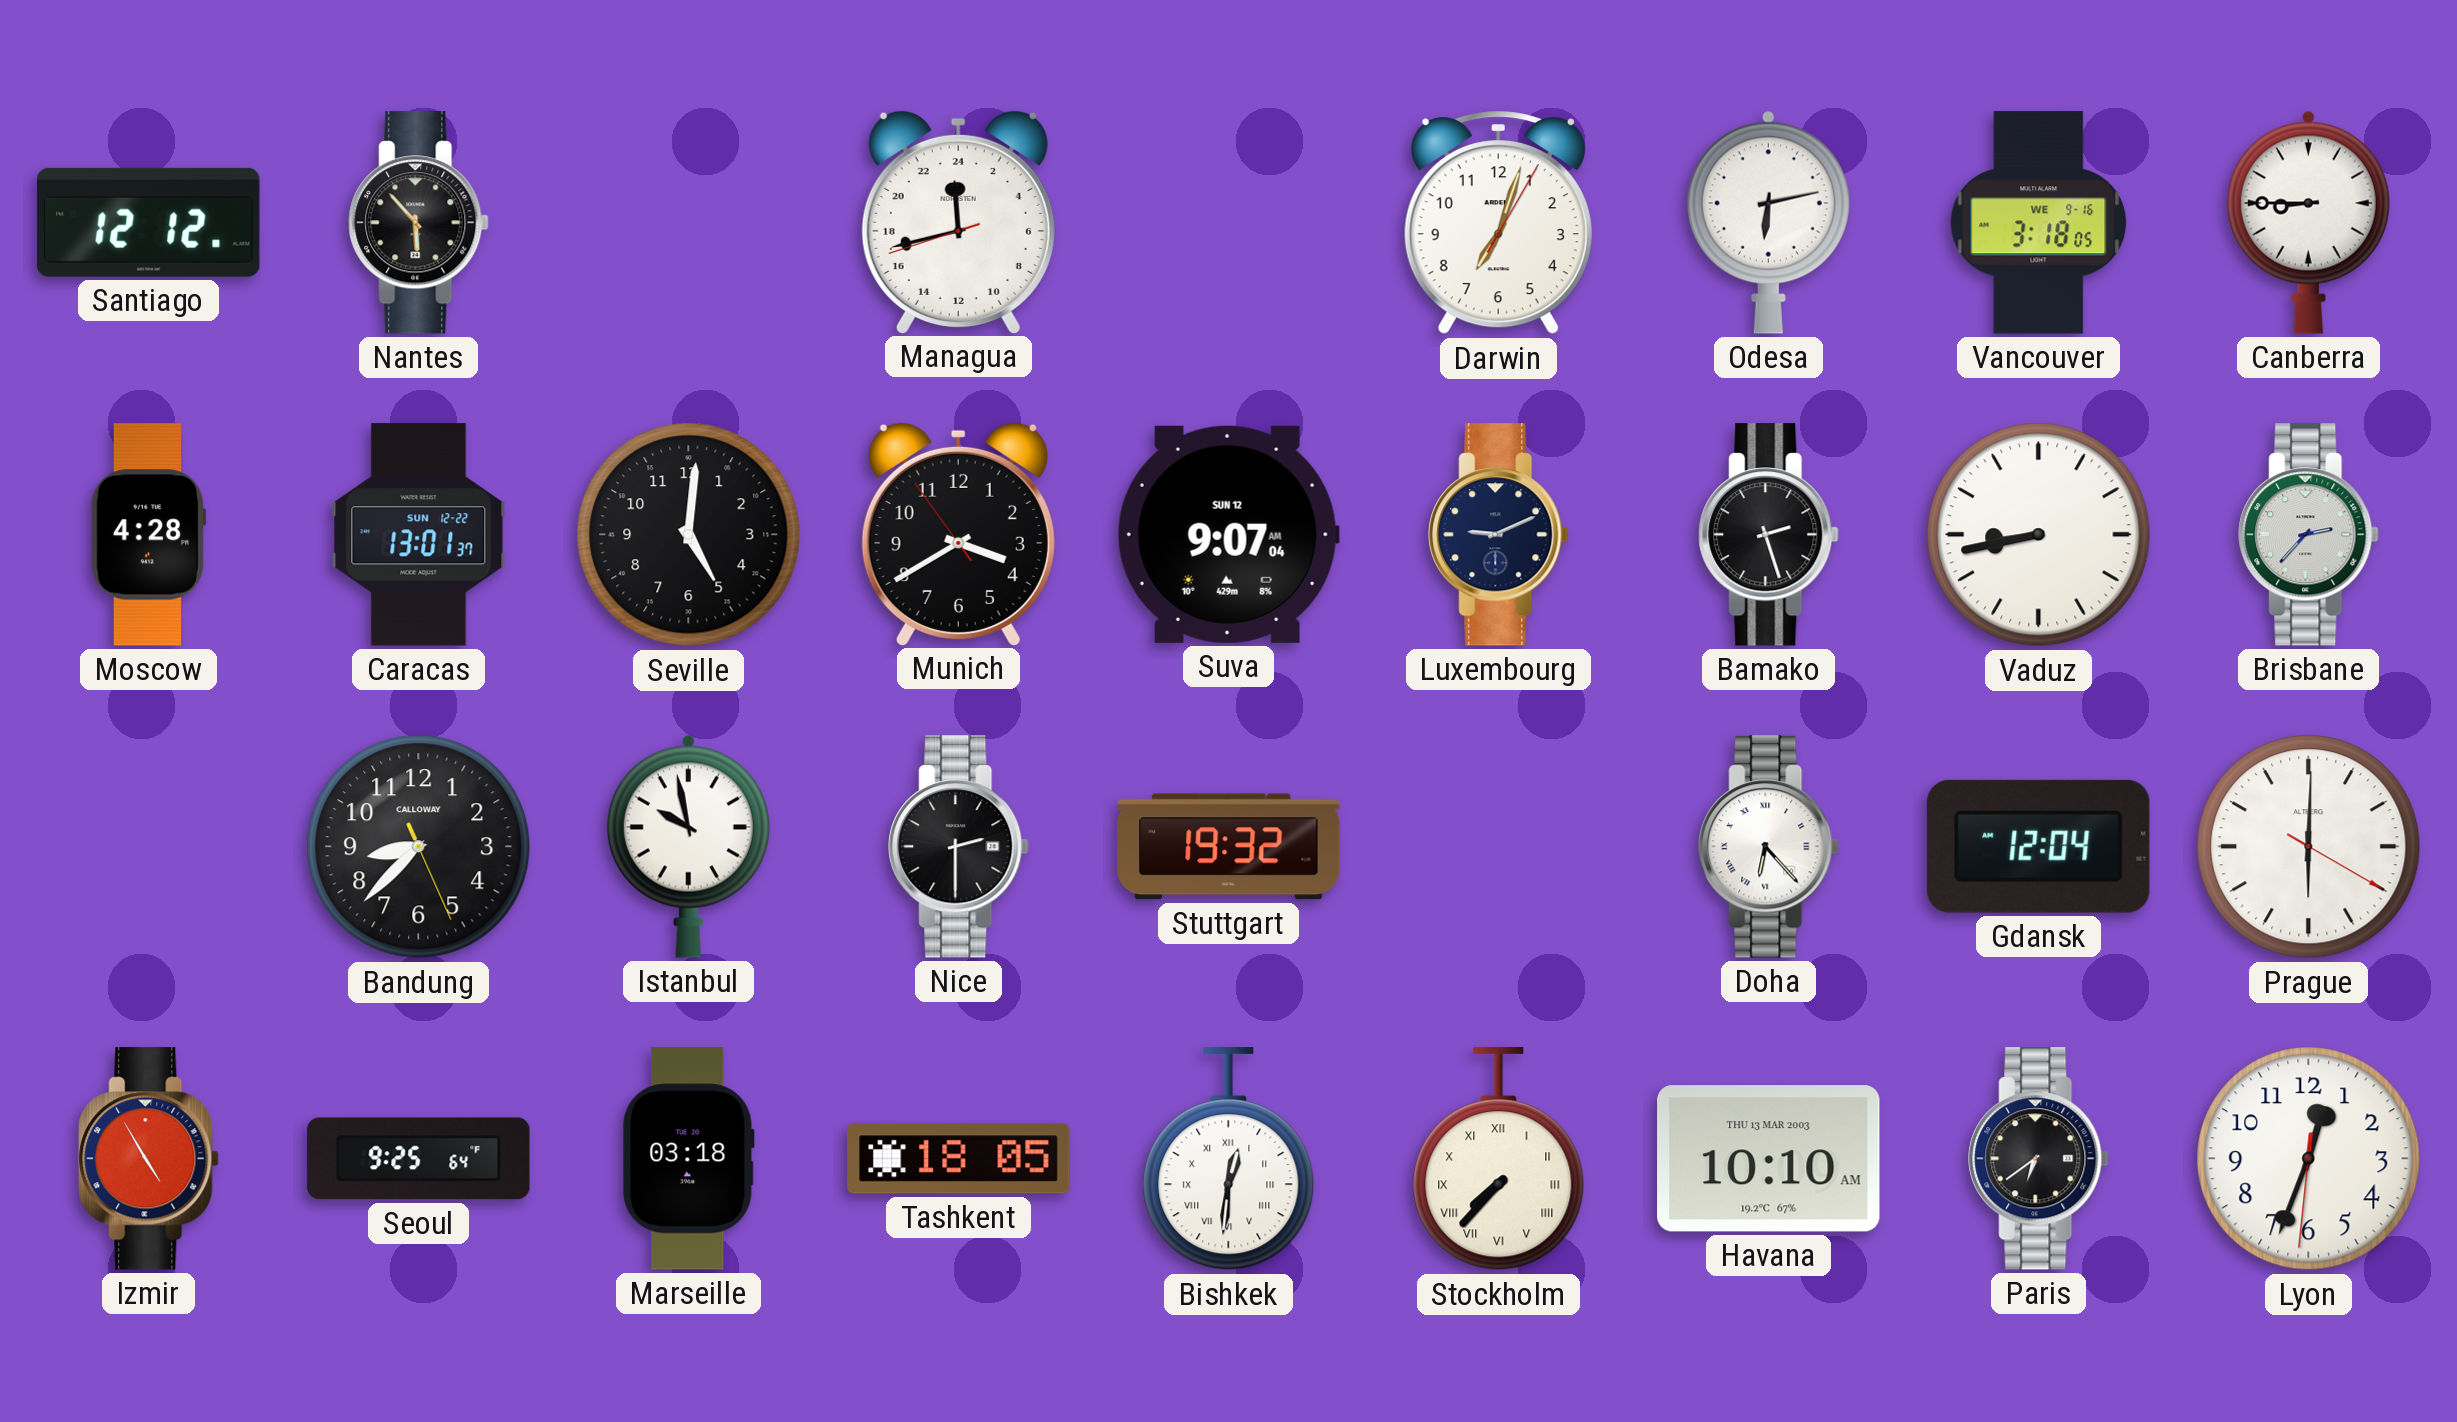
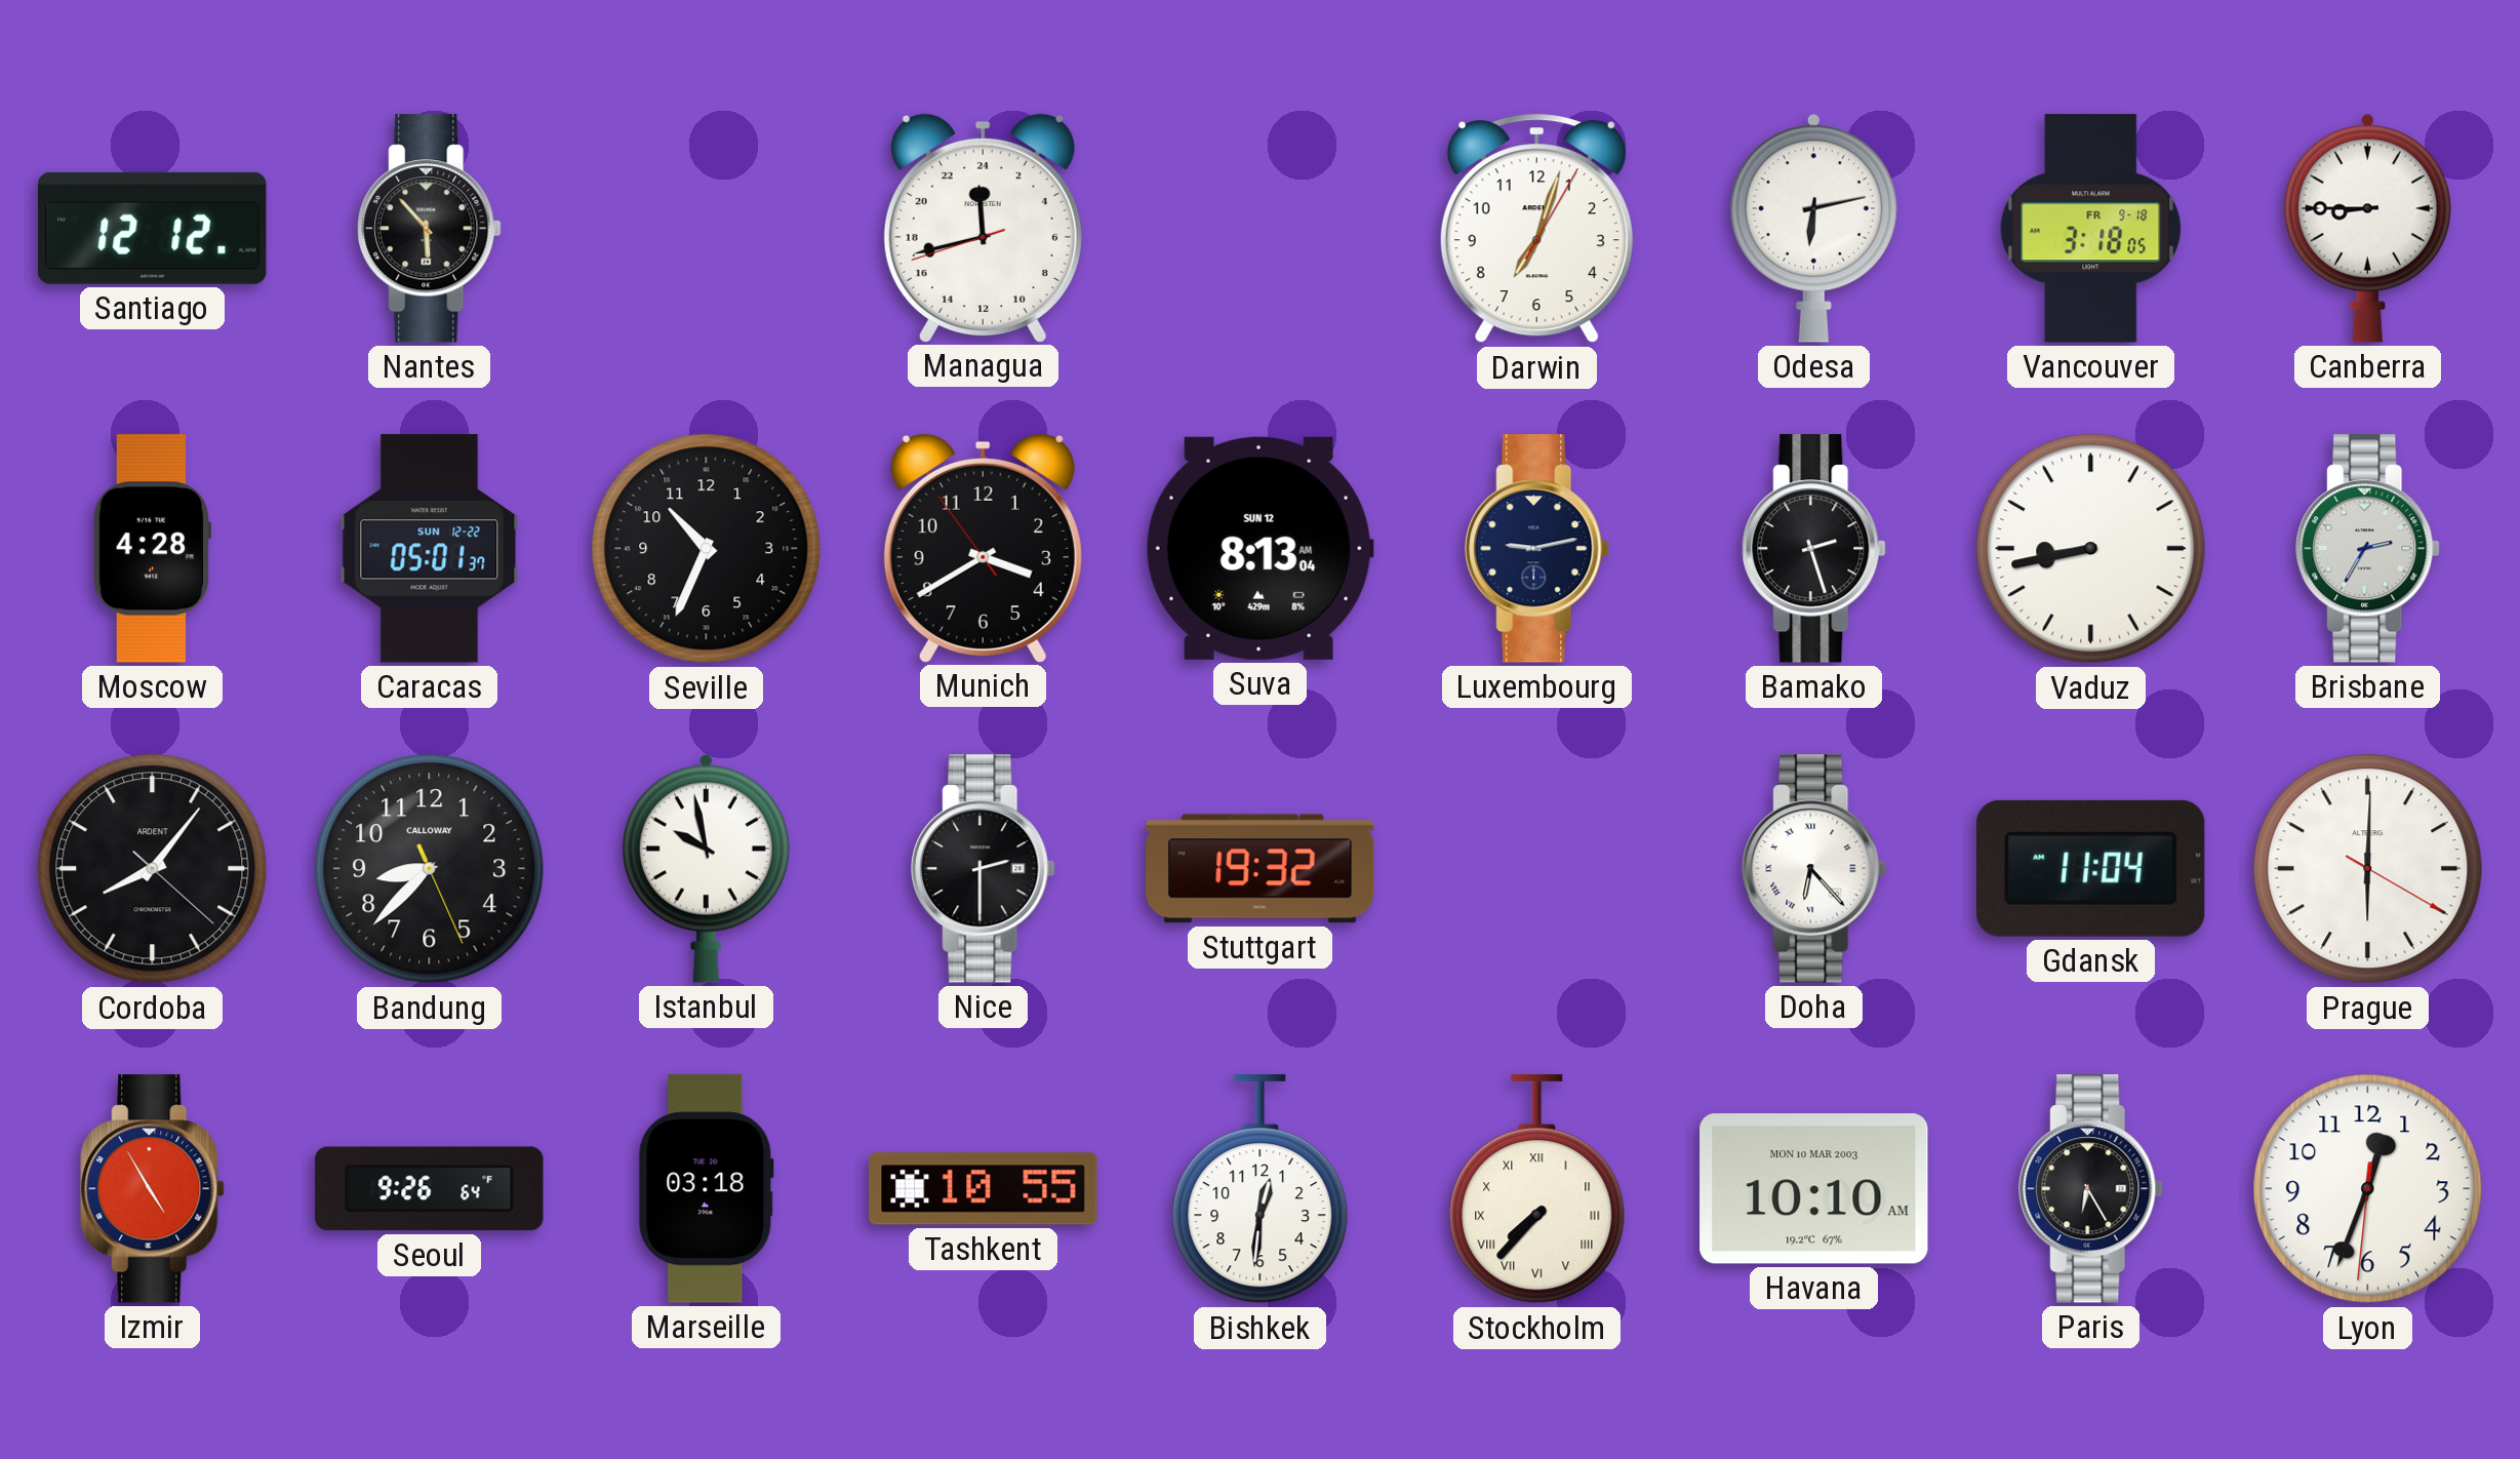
Vancouver date: WE 9-16 -> FR 9-18 (2091, 229)
Caracas: 13:01 -> 05:01 (430, 549)
Seville: 5:01 -> 10:34 (707, 549)
Suva: 9:07 -> 8:13 (1259, 548)
Luxembourg: 9:11 -> 9:13 (1537, 549)
Brisbane: 2:37 -> 2:35 (2368, 549)
Cordoba: none -> 8:06 (153, 869)
Gdansk: 12:04 -> 11:04 (2090, 868)
Seoul: 9:25 -> 9:26 (430, 1189)
Tashkent: 18:05 -> 10:55 (984, 1189)
Bishkek numerals: Roman -> Arabic (1261, 1189)
Havana date: THU 13 MAR 2003 -> MON 10 MAR 2003 (1814, 1189)
Paris: 6:39 -> 6:25 (2091, 1189)
